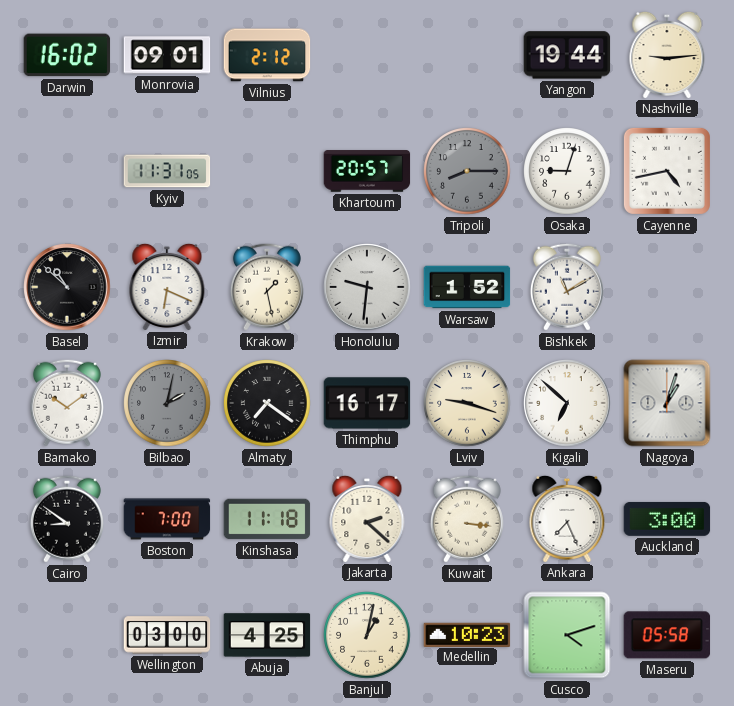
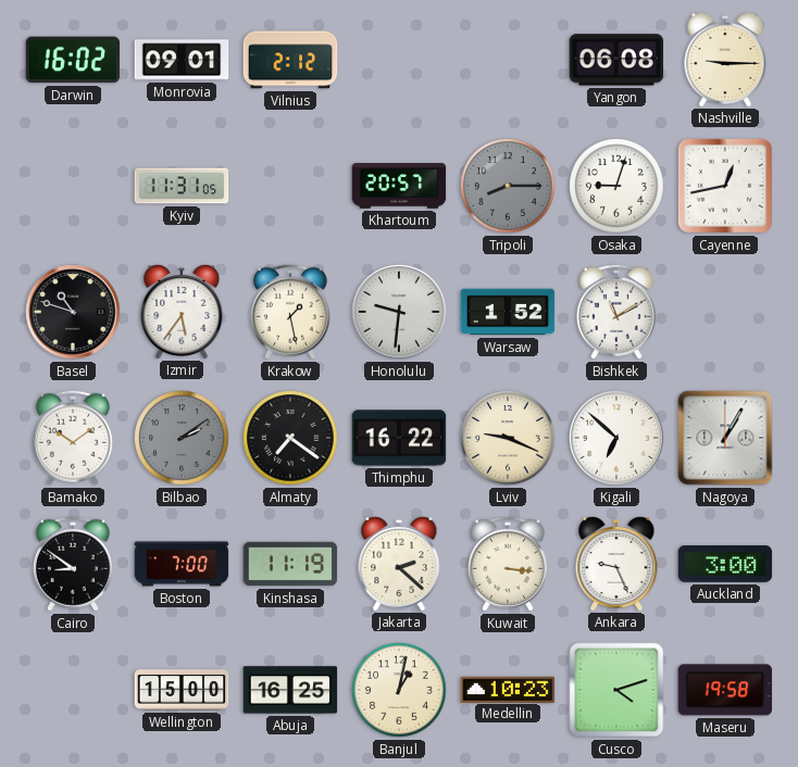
Yangon: 19:44 -> 06:08 (616, 60)
Nashville: 9:14 -> 9:15 (725, 59)
Cayenne: 4:43 -> 12:43 (725, 186)
Basel: 10:52 -> 10:48 (73, 312)
Izmir: 6:19 -> 5:36 (182, 311)
Bilbao: 2:02 -> 2:09 (182, 438)
Thimphu: 16:17 -> 16:22 (399, 438)
Lviv: 9:18 -> 9:19 (508, 438)
Nagoya: 1:03 -> 1:05 (725, 438)
Kinshasa: 11:18 -> 11:19 (290, 564)
Ankara: 7:26 -> 9:26 (616, 563)
Wellington: 03:00 -> 15:00 (182, 690)
Abuja: 4:25 -> 16:25 (290, 690)
Maseru: 05:58 -> 19:58 (725, 690)
